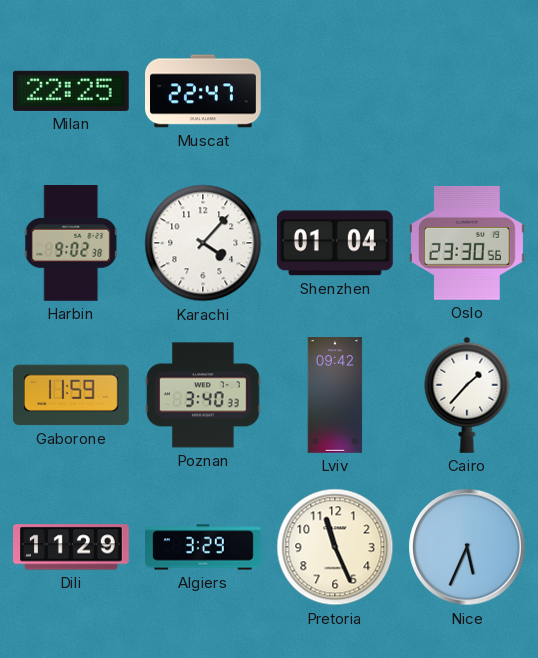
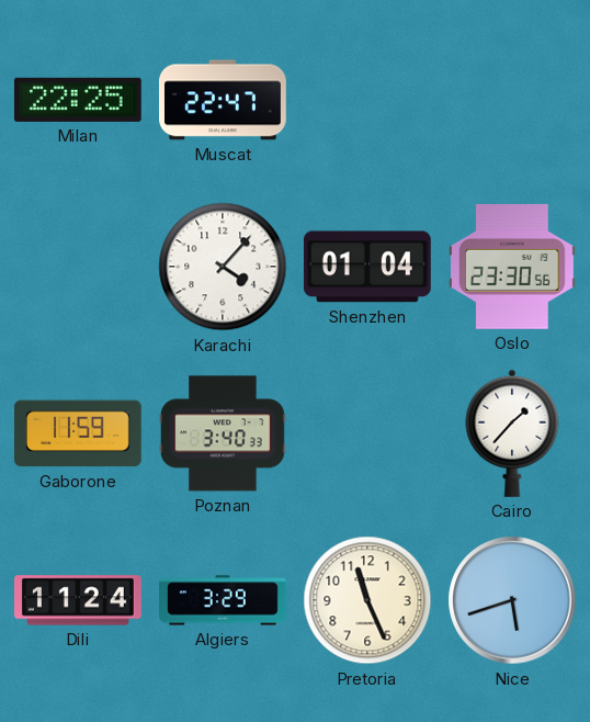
Harbin: 9:02 -> none (71, 244)
Lviv: 09:42 -> none (335, 395)
Dili: 11:29 -> 11:24 (79, 600)
Nice: 5:34 -> 5:42 (512, 600)
